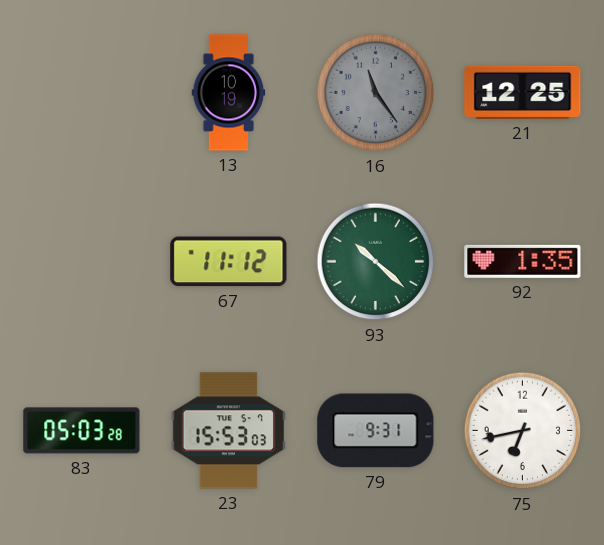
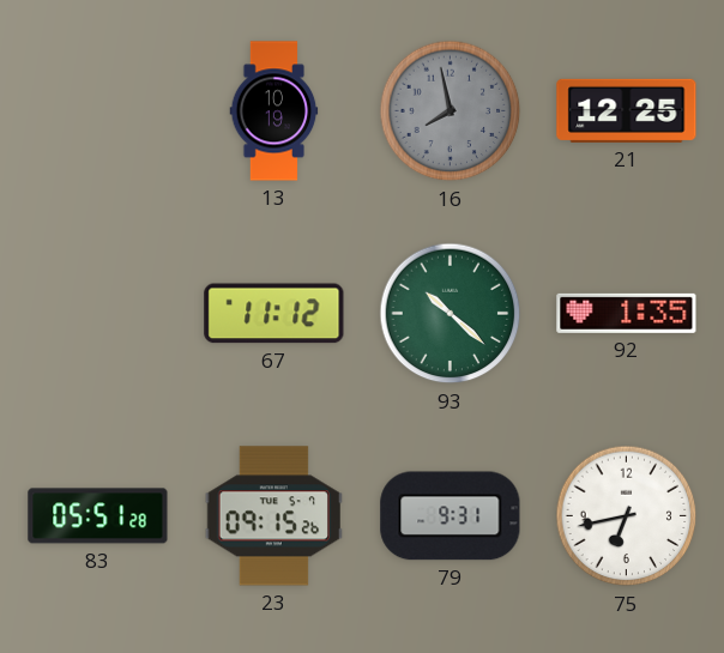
16: 11:24 -> 7:58 (451, 111)
83: 05:03 -> 05:51 (98, 516)
23: 15:53 -> 09:15 (274, 516)
